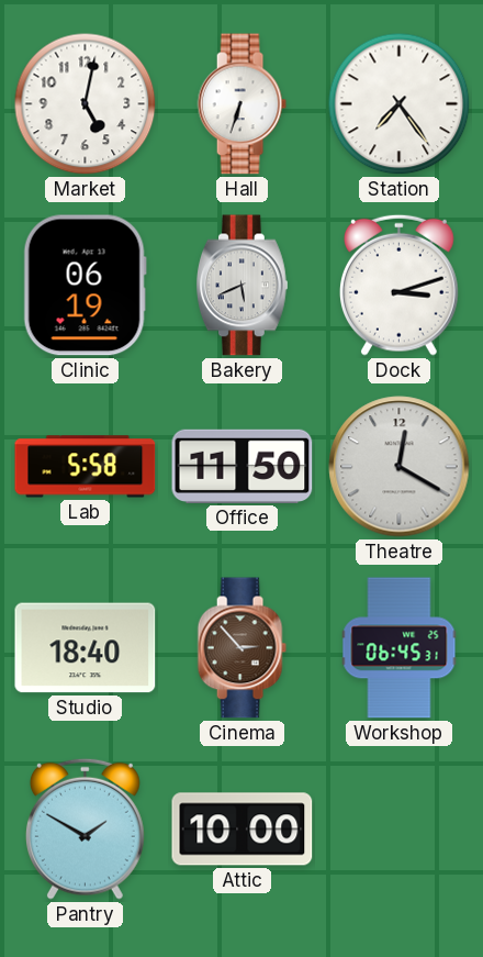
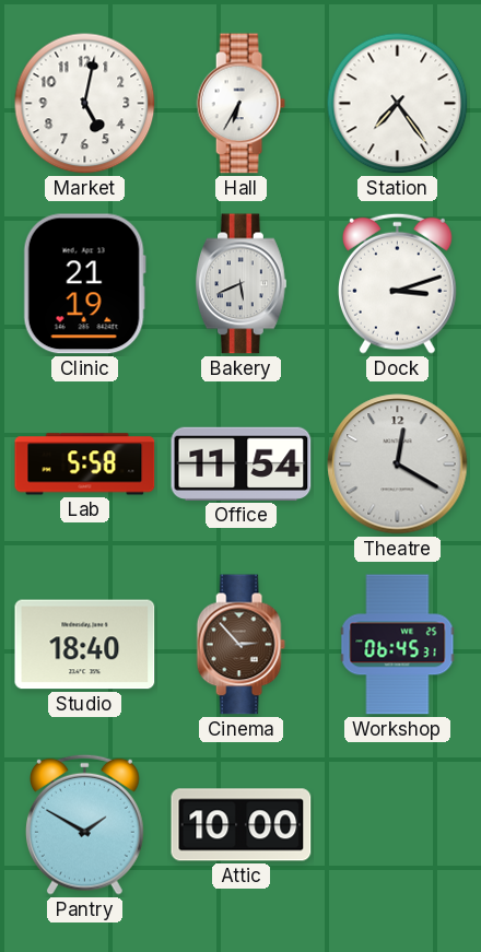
Hall: 6:33 -> 6:35 (241, 104)
Clinic: 06:19 -> 21:19 (84, 284)
Office: 11:50 -> 11:54 (242, 463)
